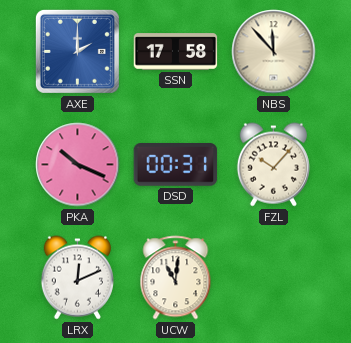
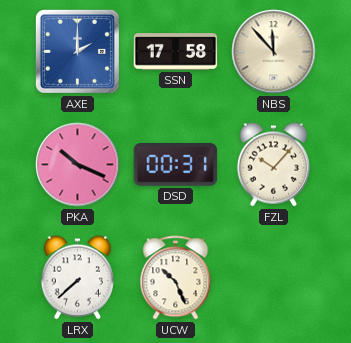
LRX: 12:11 -> 7:38 (77, 278)
UCW: 11:01 -> 10:26 (176, 278)
